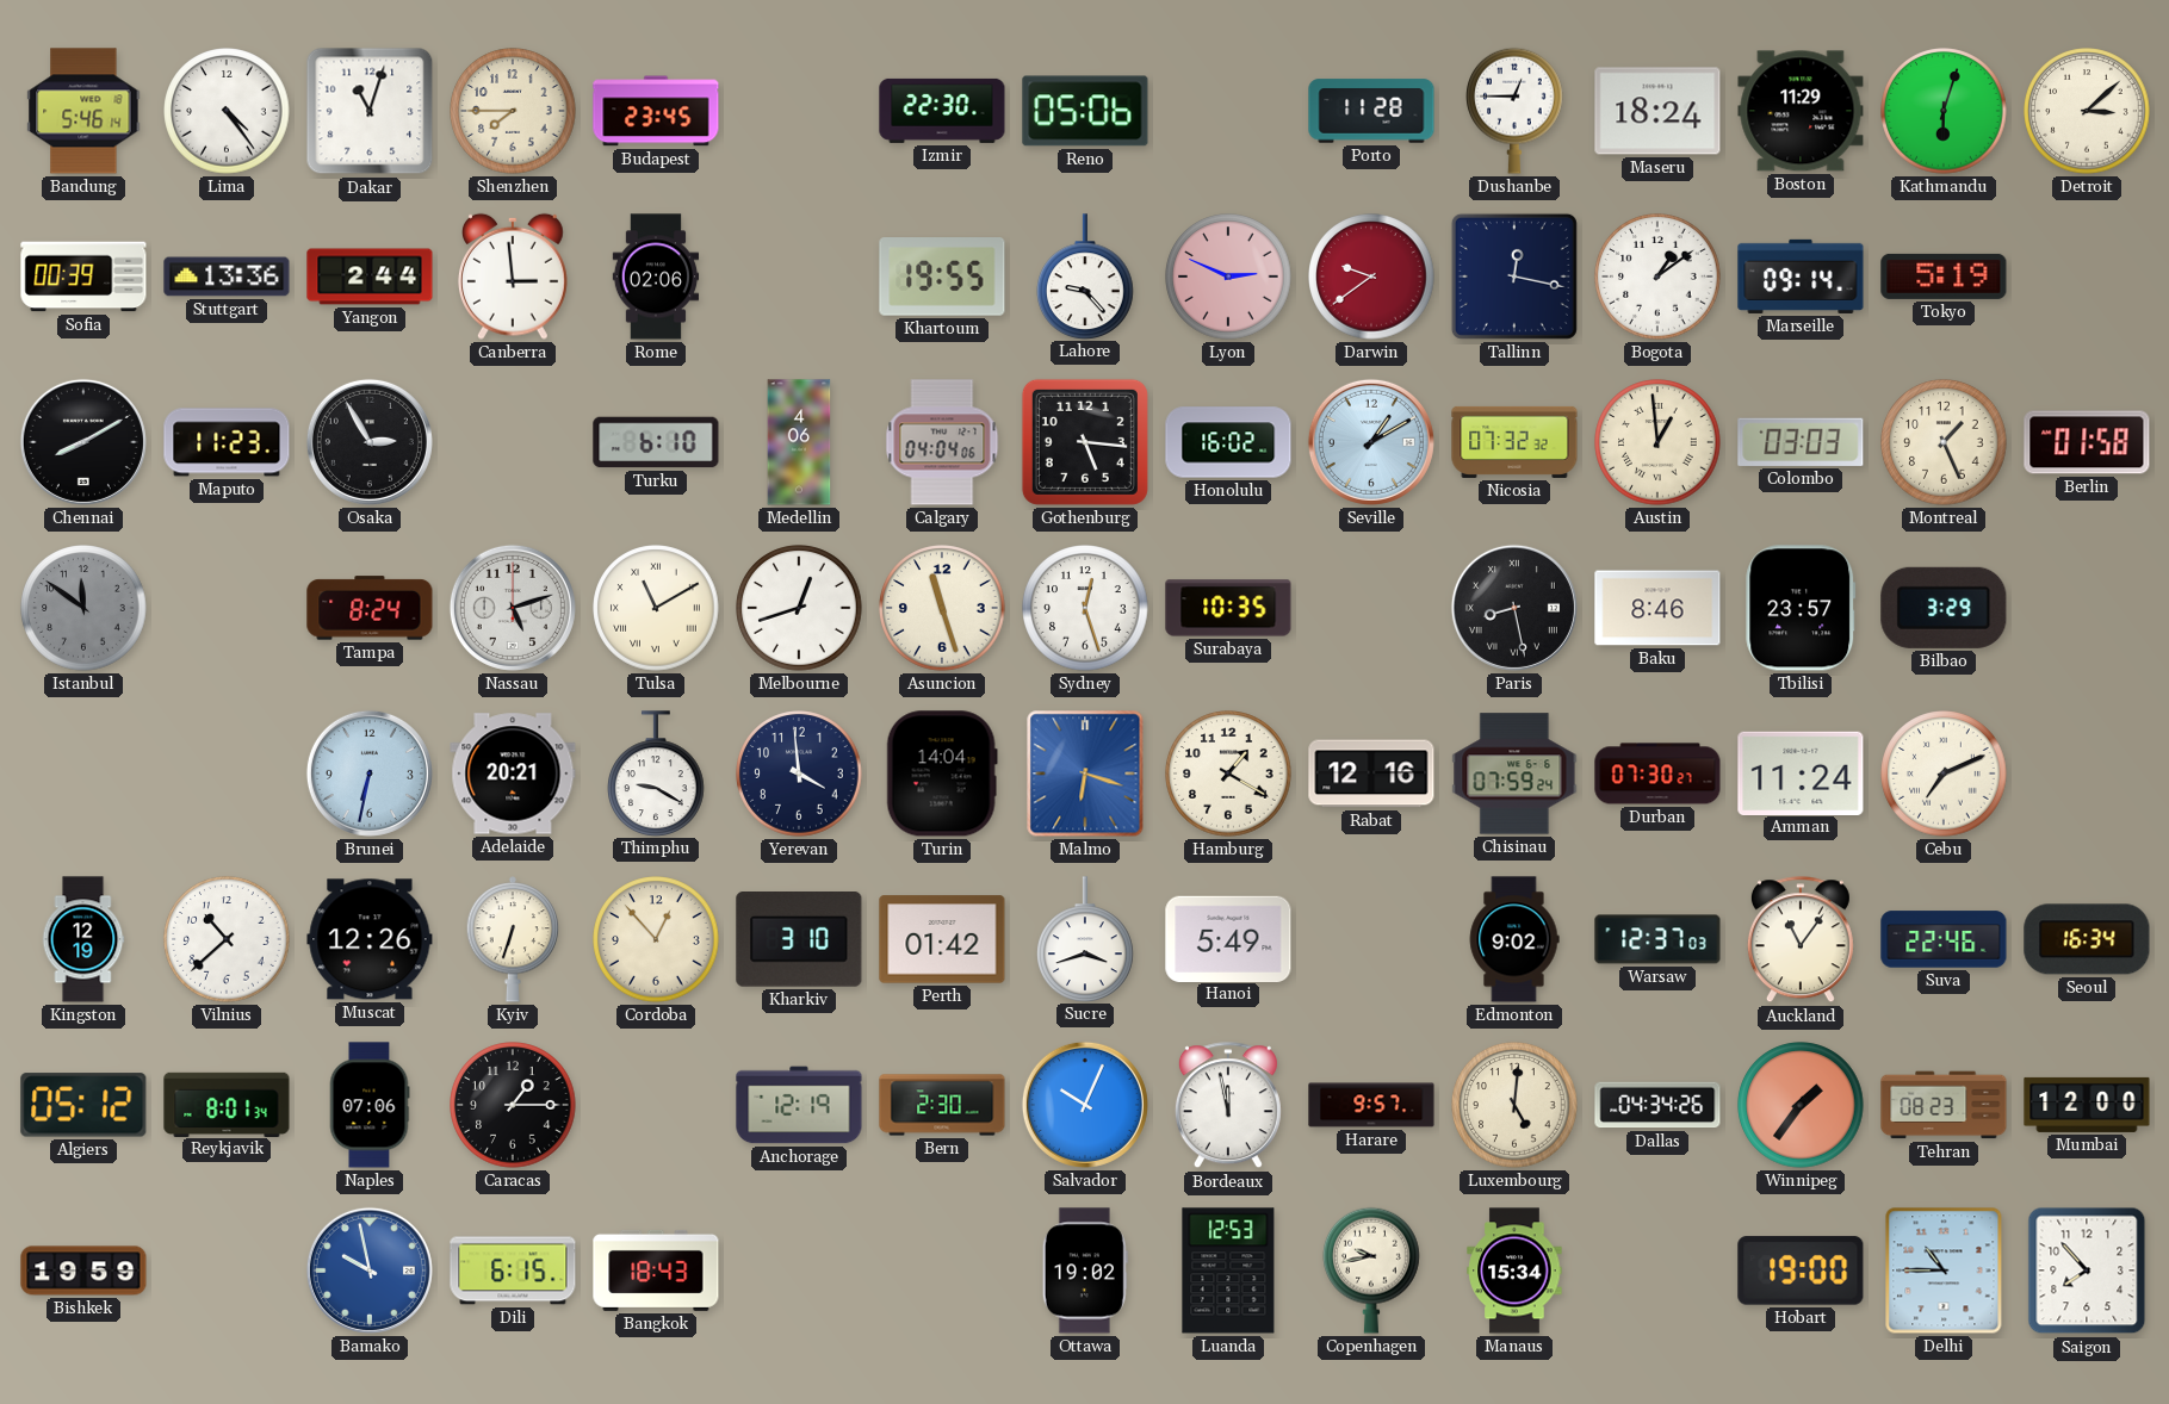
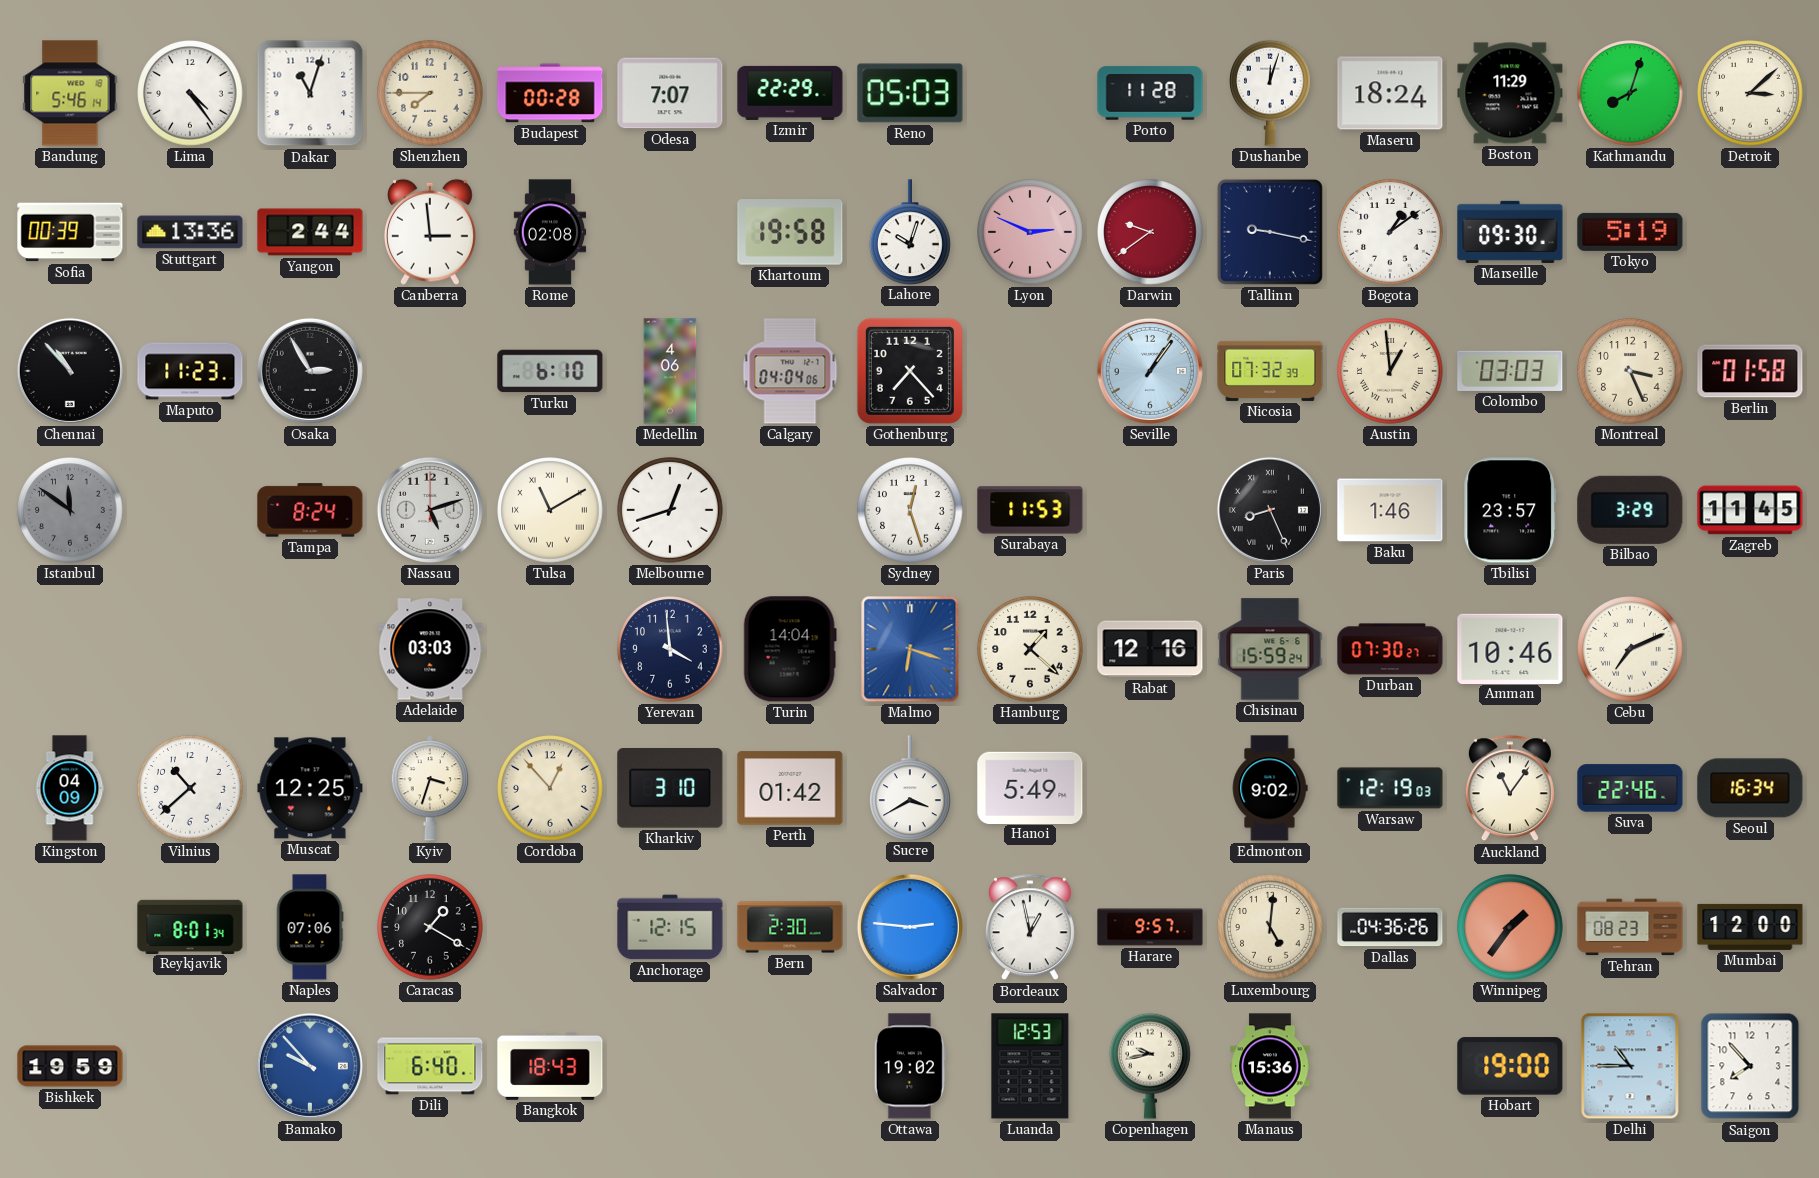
Budapest: 23:45 -> 00:28 (550, 93)
Odesa: none -> 7:07 (670, 93)
Izmir: 22:30 -> 22:29 (790, 93)
Reno: 05:06 -> 05:03 (910, 93)
Dushanbe: 12:45 -> 12:03 (1271, 93)
Kathmandu: 6:03 -> 8:03 (1630, 93)
Rome: 02:06 -> 02:08 (550, 232)
Khartoum: 19:55 -> 19:58 (790, 232)
Lahore: 9:23 -> 10:03 (911, 232)
Tallinn: 12:17 -> 9:17 (1270, 232)
Marseille: 09:14 -> 09:30 (1510, 232)
Chennai: 8:10 -> 10:53 (70, 371)
Gothenburg: 5:16 -> 7:23 (910, 371)
Honolulu: 16:02 -> none (1228, 442)
Seville: 1:10 -> 1:06 (1150, 371)
Nicosia: 07:32:32 -> 07:32:39 (1270, 371)
Montreal: 1:26 -> 3:26 (1630, 371)
Asuncion: 11:27 -> none (942, 608)
Surabaya: 10:35 -> 11:53 (1030, 510)
Paris: 8:28 -> 8:26 (1270, 510)
Baku: 8:46 -> 1:46 (1390, 510)
Zagreb: none -> 11:45 (1750, 510)
Brunei: 6:32 -> none (370, 774)
Adelaide: 20:21 -> 03:03 (430, 649)
Thimphu: 9:20 -> none (657, 774)
Hamburg: 1:20 -> 1:22 (1030, 649)
Chisinau: 07:59 -> 15:59 (1270, 649)
Amman: 11:24 -> 10:46 (1510, 648)
Kingston: 12:19 -> 04:09 (70, 788)
Muscat: 12:26 -> 12:25 (310, 788)
Kyiv: 6:33 -> 3:33 (430, 788)
Sucre: 3:42 -> 3:40 (911, 788)
Warsaw: 12:37 -> 12:19 (1390, 788)
Algiers: 05:12 -> none (83, 1105)
Caracas: 1:15 -> 1:20 (430, 927)
Anchorage: 12:19 -> 12:15 (670, 927)
Salvador: 10:04 -> 2:46 (910, 927)
Bordeaux: 11:58 -> 12:58 (1030, 928)
Dallas: 04:34 -> 04:36 (1390, 927)
Bamako: 9:58 -> 9:53 (310, 1066)
Dili: 6:15 -> 6:40 (430, 1066)
Manaus: 15:34 -> 15:36 (1270, 1066)
